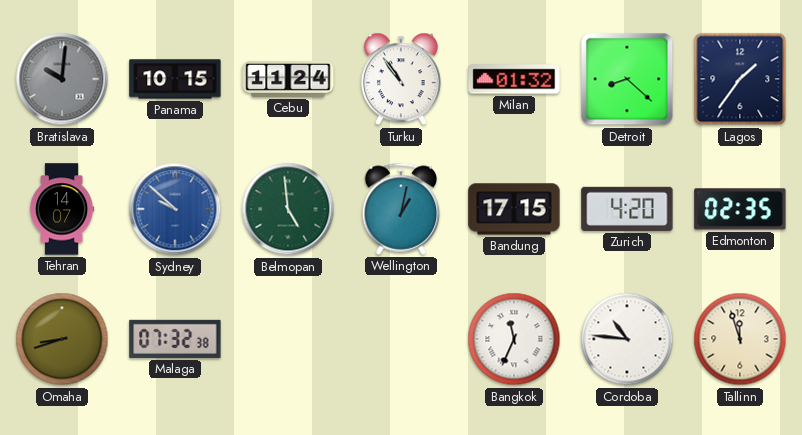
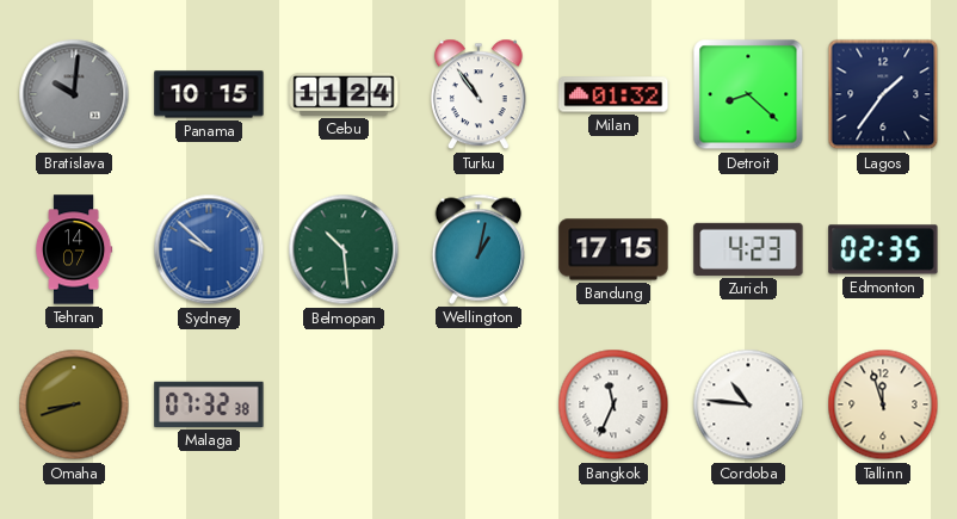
Belmopan: 4:59 -> 10:29 (344, 249)
Zurich: 4:20 -> 4:23 (748, 249)
